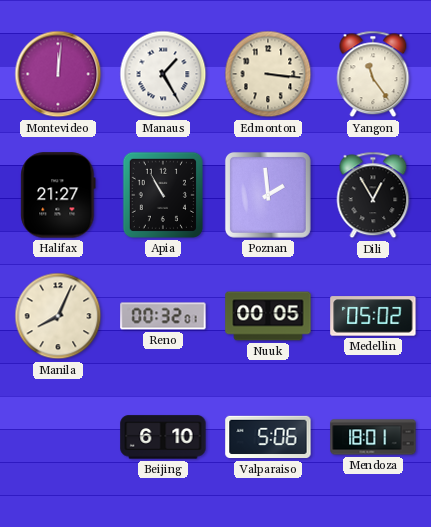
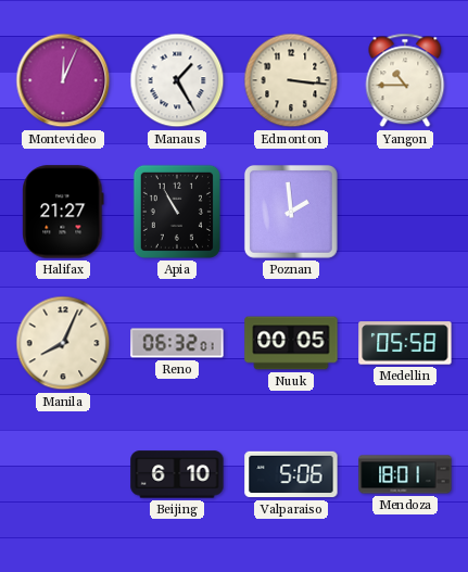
Montevideo: 12:01 -> 12:04 (63, 80)
Yangon: 11:24 -> 10:45 (405, 80)
Dili: 12:55 -> none (373, 195)
Reno: 00:32 -> 06:32 (177, 343)
Medellin: 05:02 -> 05:58 (405, 343)
